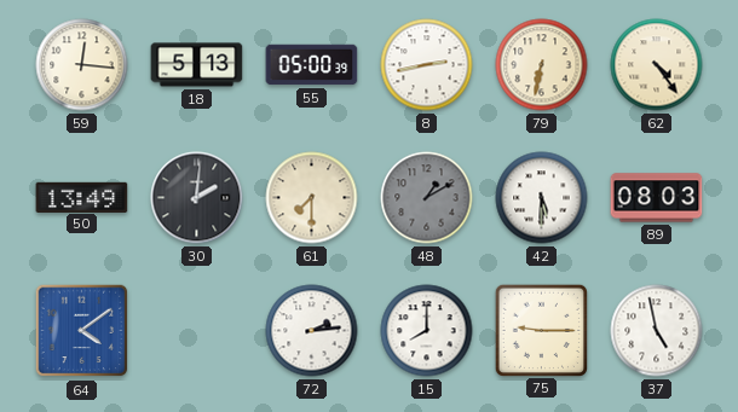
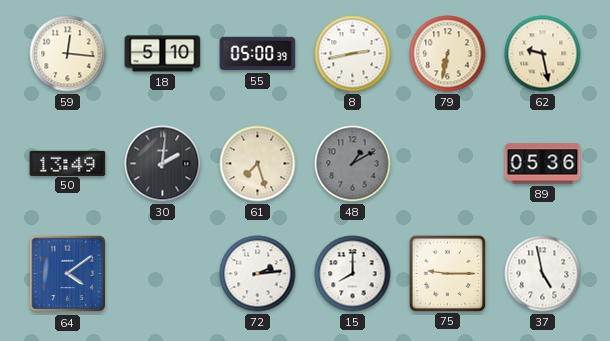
18: 5:13 -> 5:10 (163, 54)
62: 4:24 -> 9:28 (543, 54)
61: 7:30 -> 7:27 (258, 164)
42: 5:30 -> none (542, 198)
89: 08:03 -> 05:36 (543, 164)
